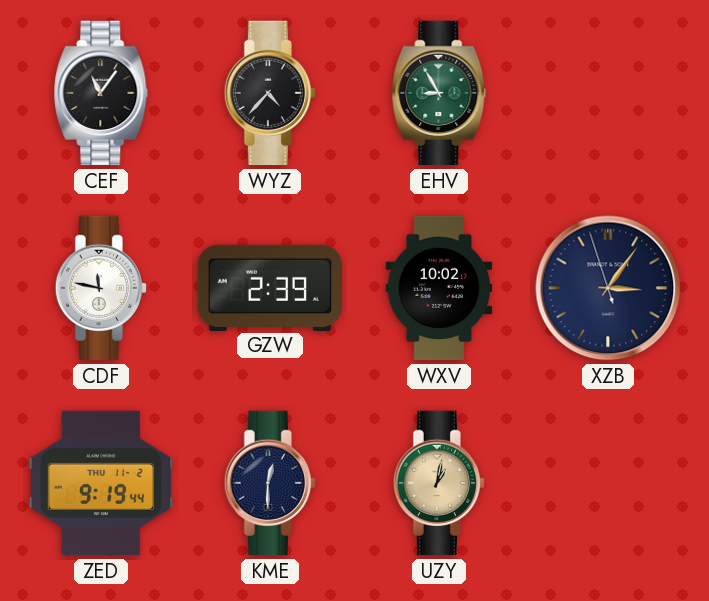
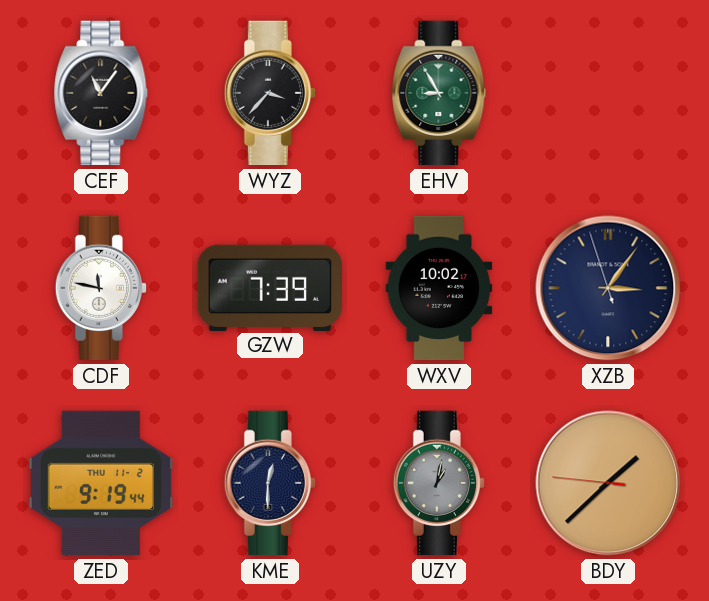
WYZ: 4:37 -> 3:37 (269, 93)
GZW: 2:39 -> 7:39 (270, 287)
UZY dial: champagne -> grey (438, 483)
BDY: none -> 1:37 (608, 483)
